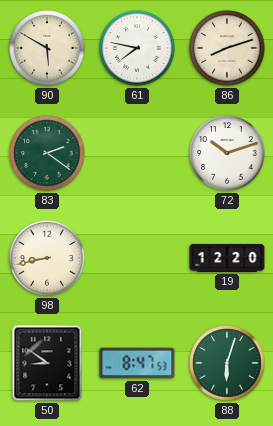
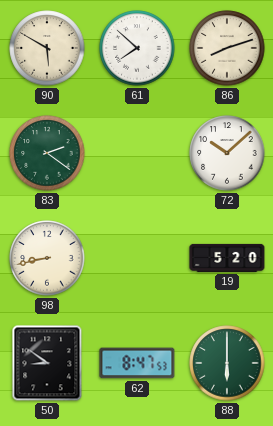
61: 7:47 -> 7:52 (137, 48)
72: 10:12 -> 10:08 (227, 153)
19: 12:20 -> 5:20 (227, 258)
88: 6:03 -> 6:00 (227, 363)
